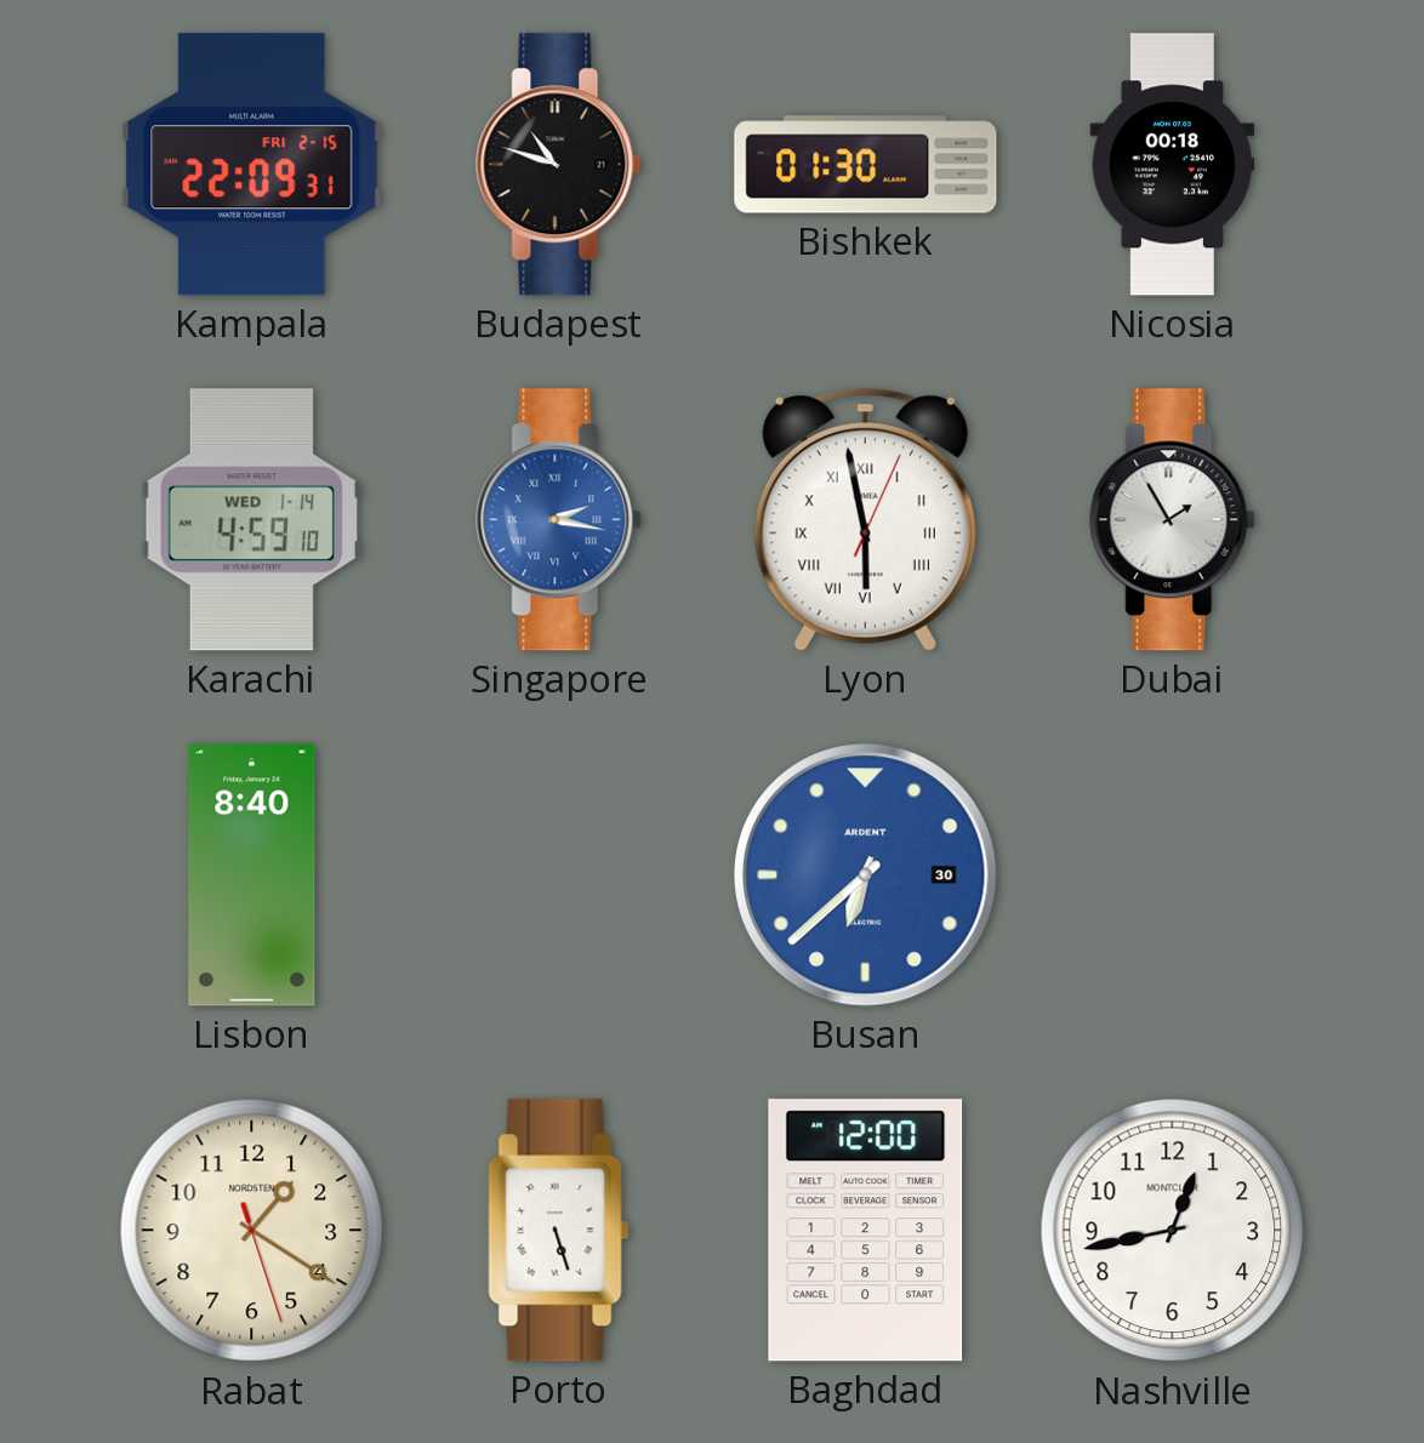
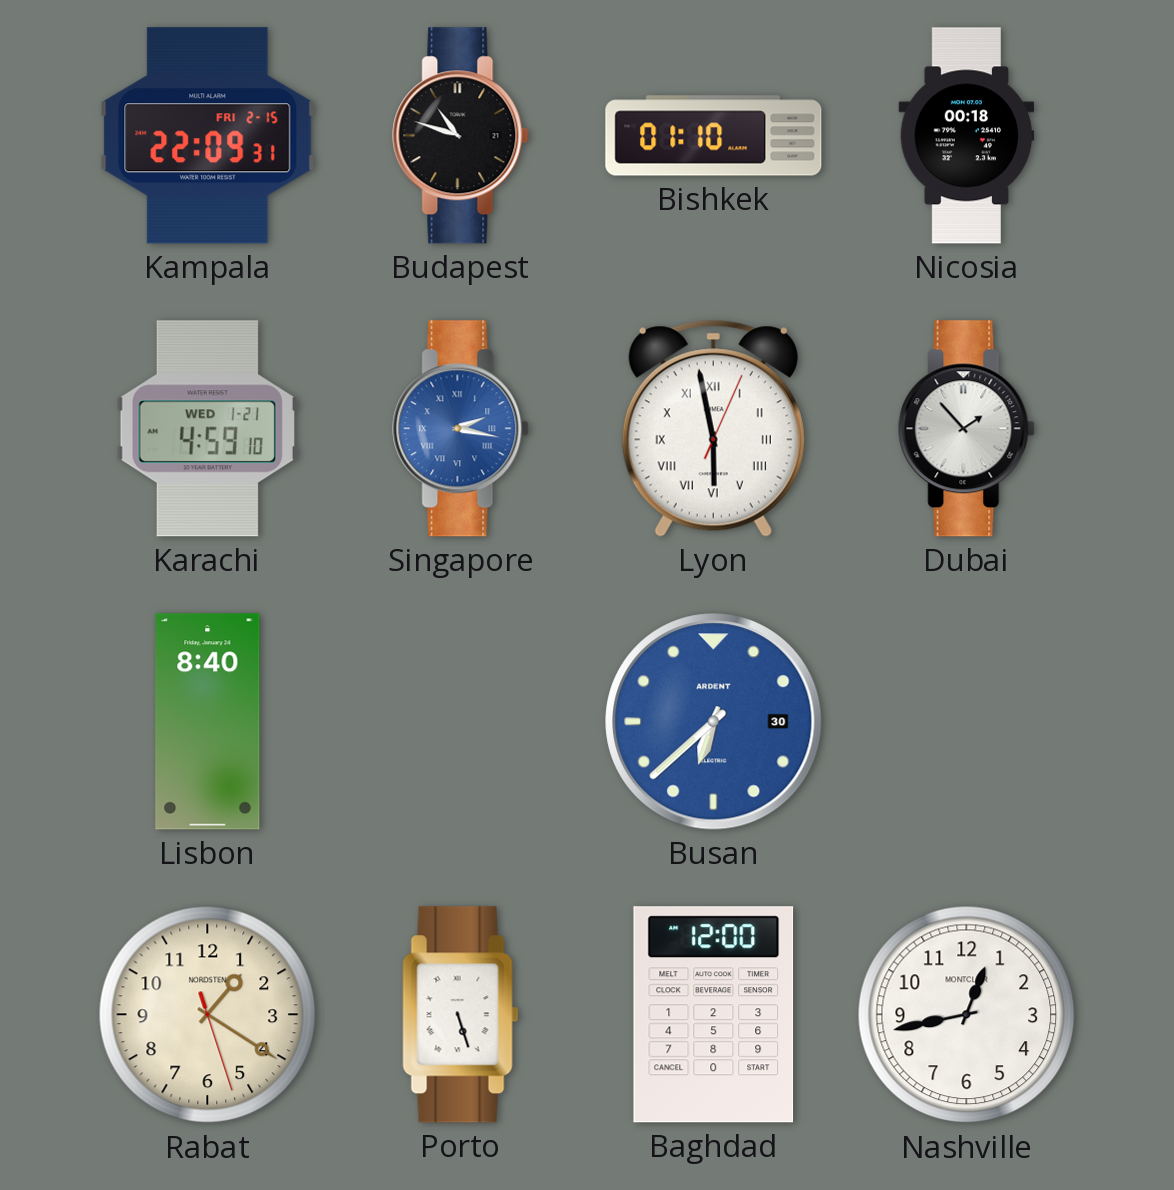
Bishkek: 01:30 -> 01:10 (714, 136)
Karachi date: WED 1-14 -> WED 1-21 (207, 429)
Dubai: 1:55 -> 1:53 (967, 429)
